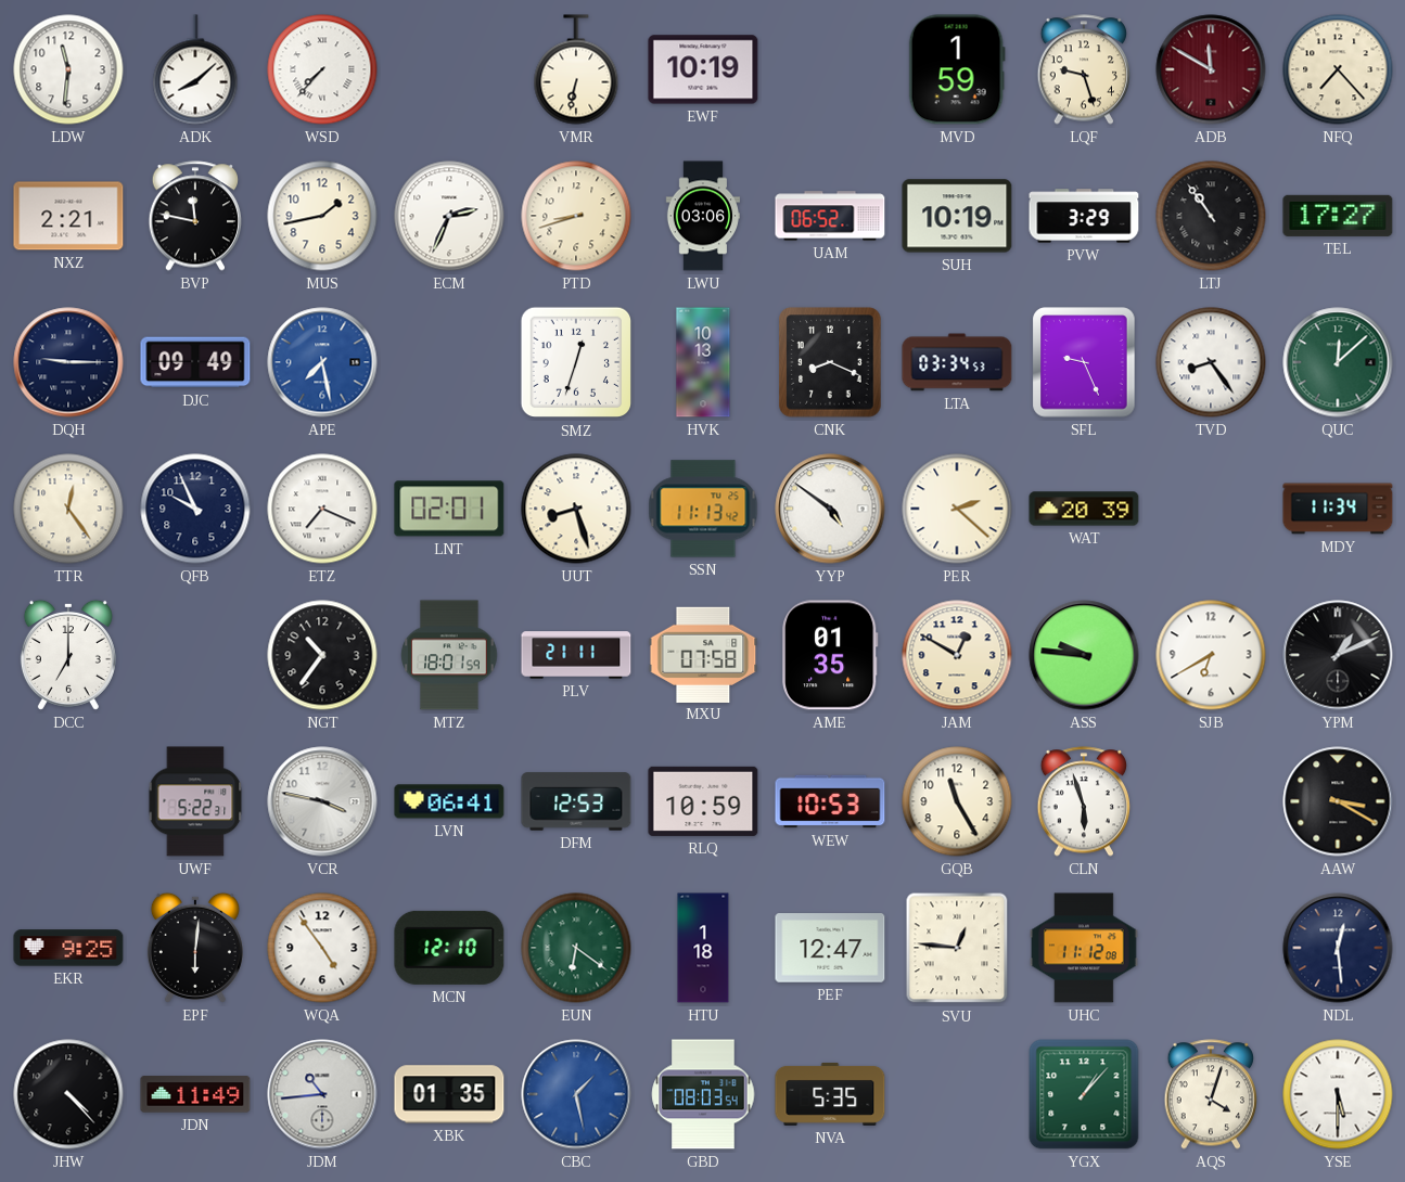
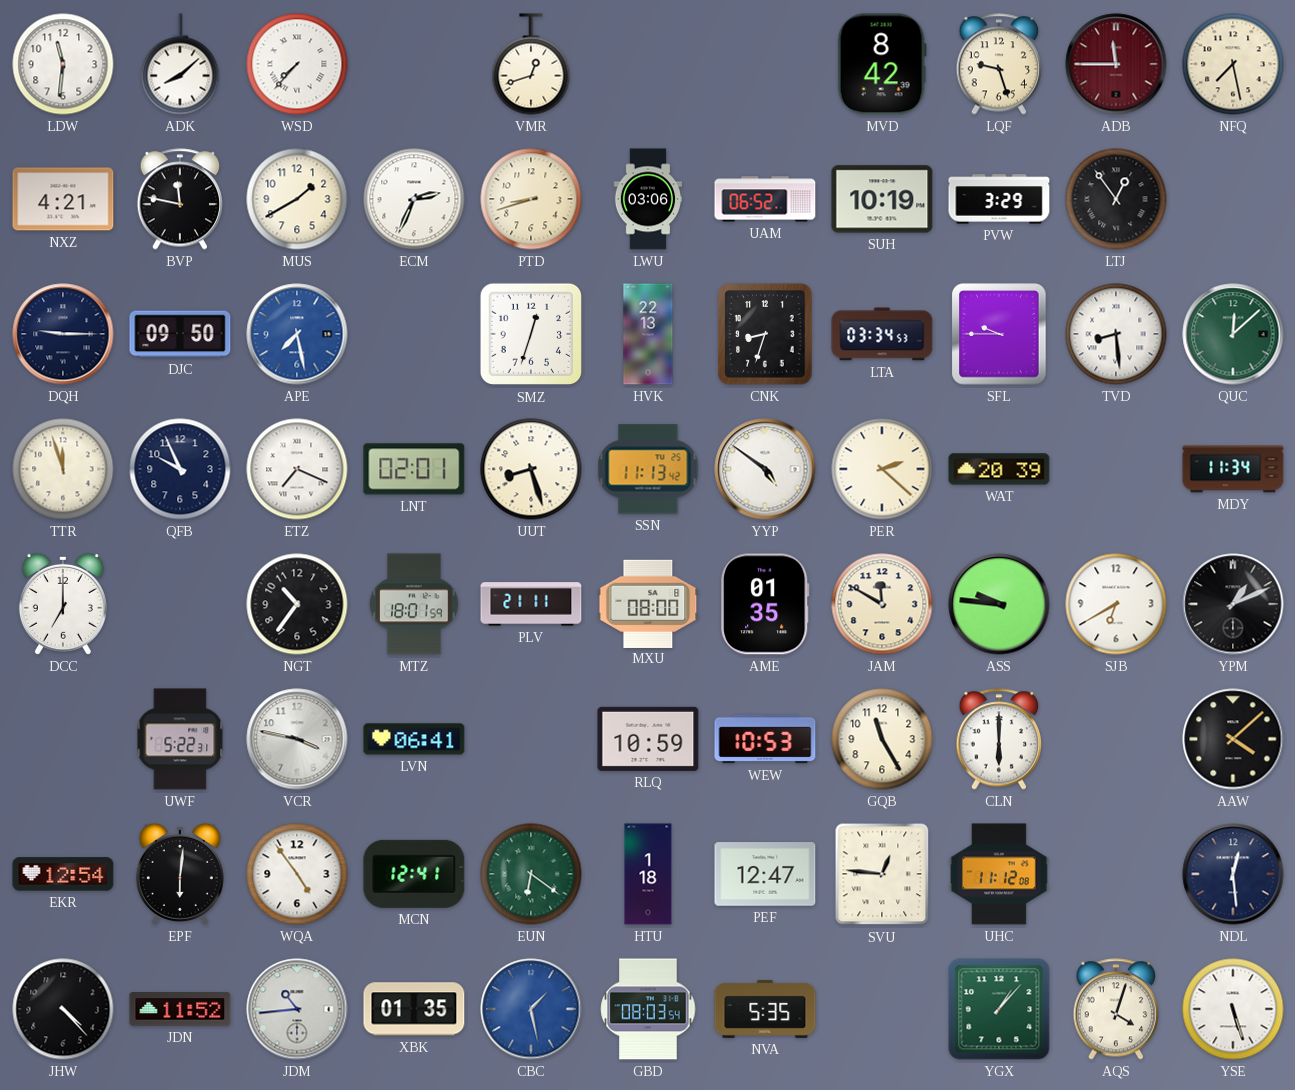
VMR: 6:32 -> 12:42 (531, 64)
EWF: 10:19 -> none (703, 69)
MVD: 1:59 -> 8:42 (882, 64)
ADB: 11:50 -> 11:45 (1116, 64)
NFQ: 7:23 -> 7:28 (1233, 64)
NXZ: 2:21 -> 4:21 (63, 199)
MUS: 1:43 -> 1:40 (297, 199)
LTJ: 10:54 -> 12:54 (1116, 199)
TEL: 17:27 -> none (1338, 216)
DJC: 09:49 -> 09:50 (180, 334)
HVK: 10:13 -> 22:13 (648, 334)
CNK: 8:19 -> 8:33 (765, 334)
SFL: 9:26 -> 9:45 (999, 334)
TVD: 8:24 -> 8:29 (1116, 334)
TTR: 12:24 -> 11:57 (63, 469)
MXU: 07:58 -> 08:00 (648, 603)
JAM: 12:50 -> 11:50 (882, 604)
DFM: 12:53 -> none (576, 801)
CLN: 5:57 -> 6:00 (999, 739)
AAW: 3:20 -> 4:08 (1233, 739)
EKR: 9:25 -> 12:54 (63, 874)
MCN: 12:10 -> 12:41 (414, 874)
JDN: 11:49 -> 11:52 (180, 1009)
YSE: 5:30 -> 5:27 (1233, 1009)
